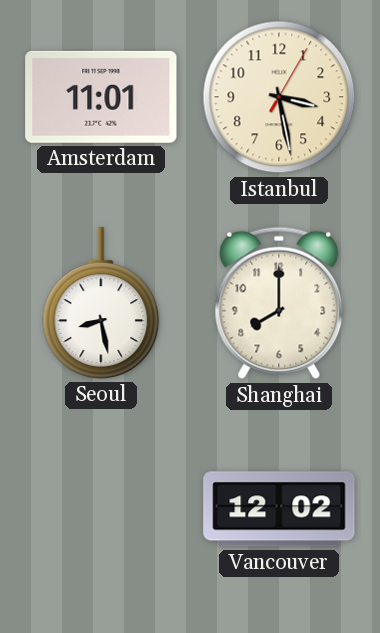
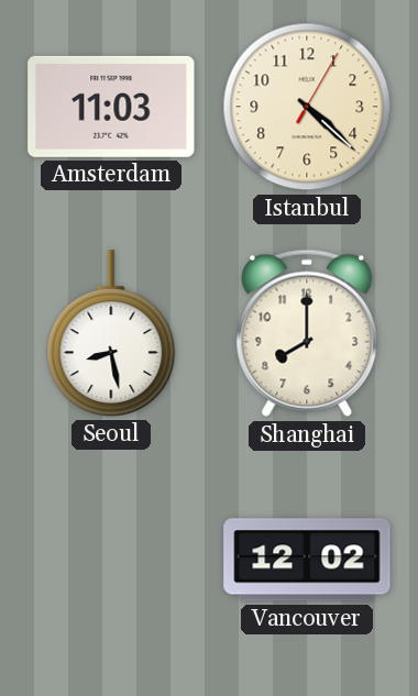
Amsterdam: 11:01 -> 11:03 (111, 107)
Istanbul: 3:28 -> 4:22 (307, 107)
